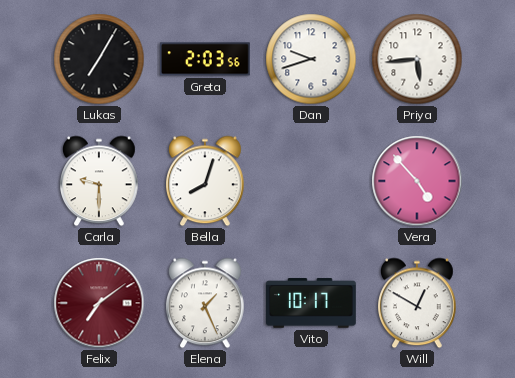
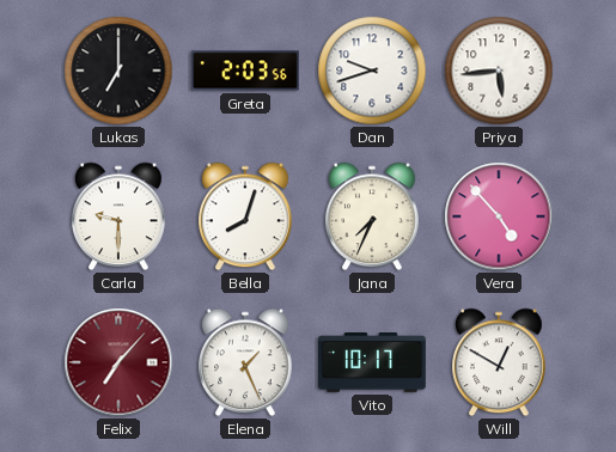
Lukas: 7:05 -> 7:00 (118, 71)
Jana: none -> 7:34 (373, 216)
Felix: 7:09 -> 7:07 (118, 362)
